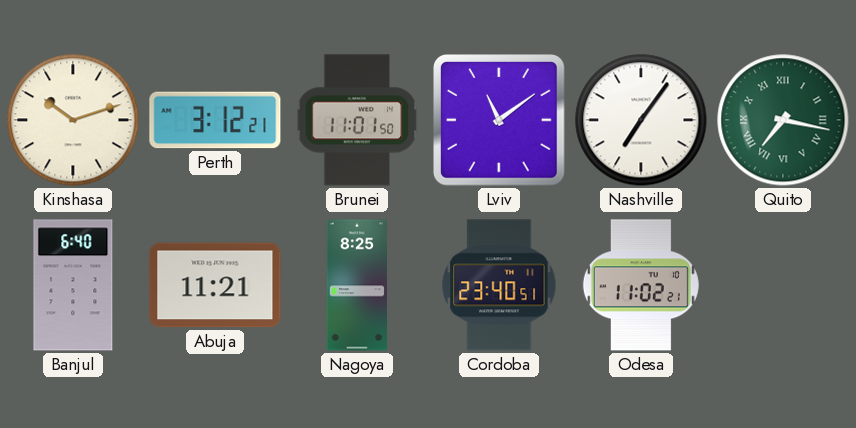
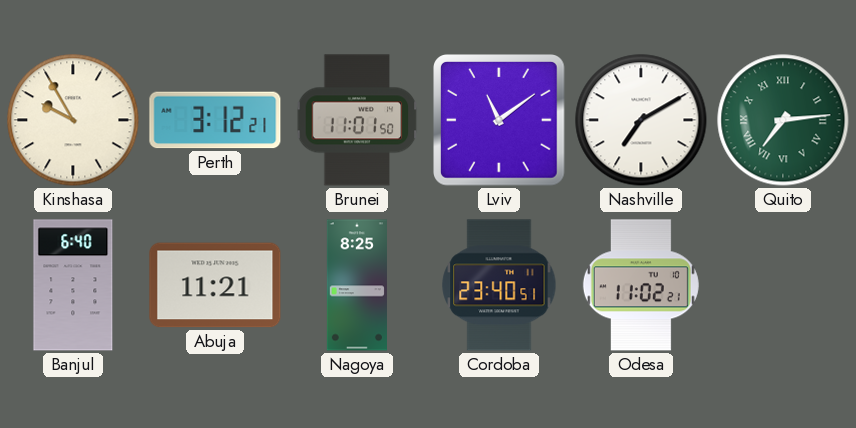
Kinshasa: 10:12 -> 9:55 (73, 120)
Nashville: 7:06 -> 7:10 (641, 120)
Quito: 7:17 -> 7:14 (783, 120)
